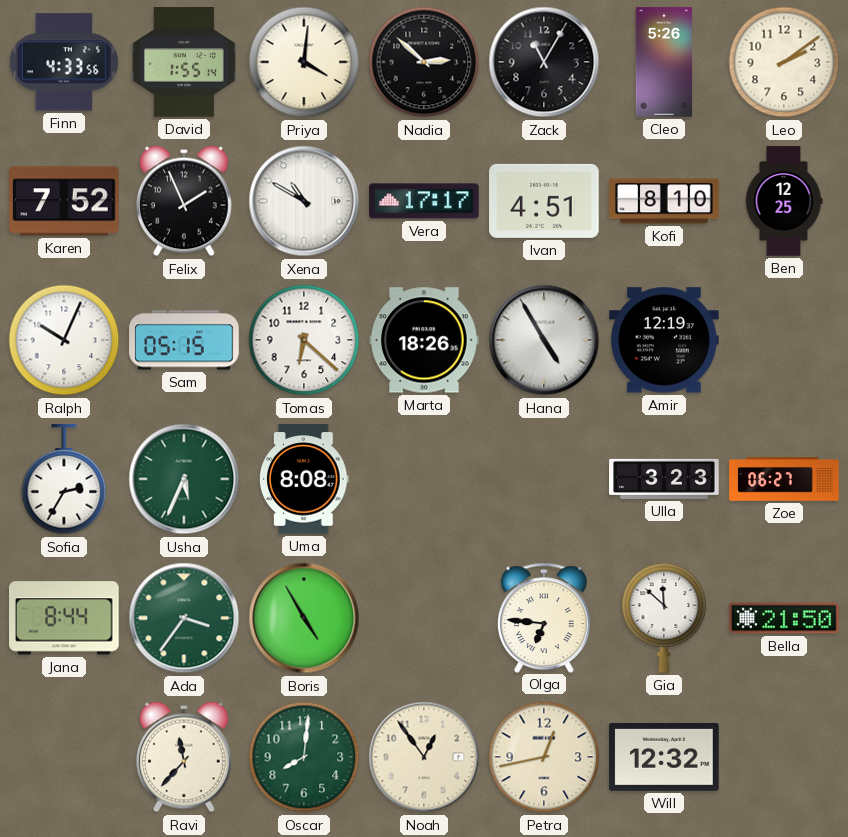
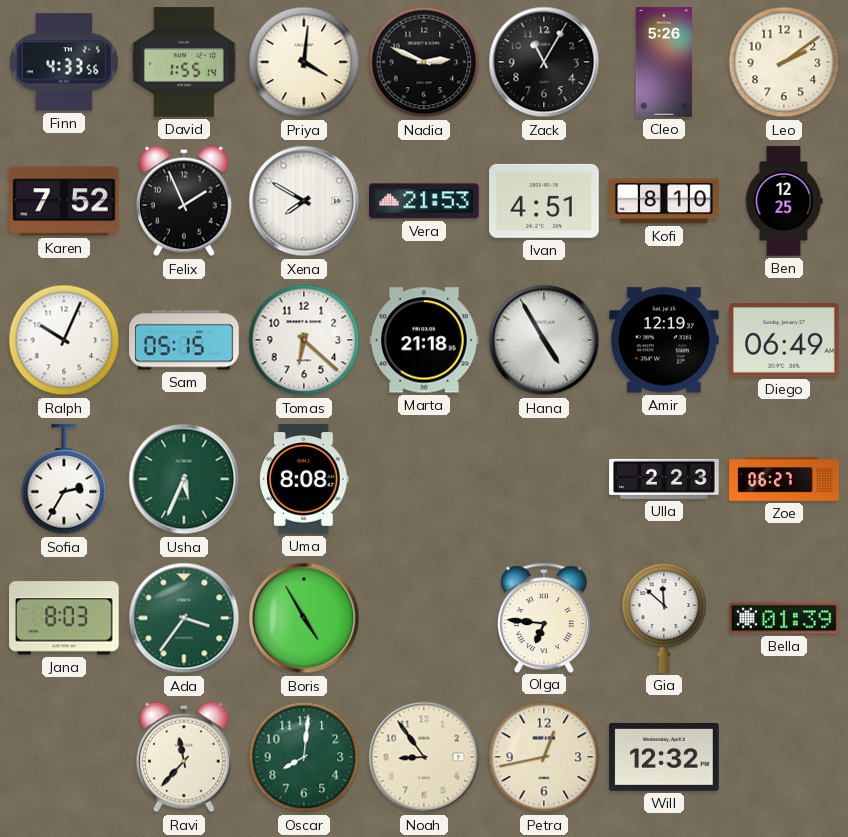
Nadia: 2:52 -> 2:49 (424, 62)
Xena: 10:50 -> 7:50 (304, 201)
Vera: 17:17 -> 21:53 (424, 201)
Marta: 18:26 -> 21:18 (424, 340)
Diego: none -> 06:49 (784, 341)
Ulla: 3:23 -> 2:23 (664, 479)
Jana: 8:44 -> 8:03 (64, 618)
Bella: 21:50 -> 01:39 (784, 618)
Noah: 12:54 -> 8:54 (424, 757)
